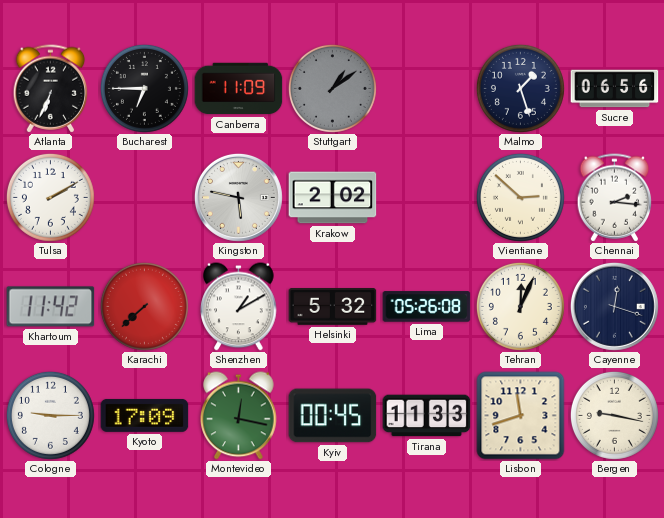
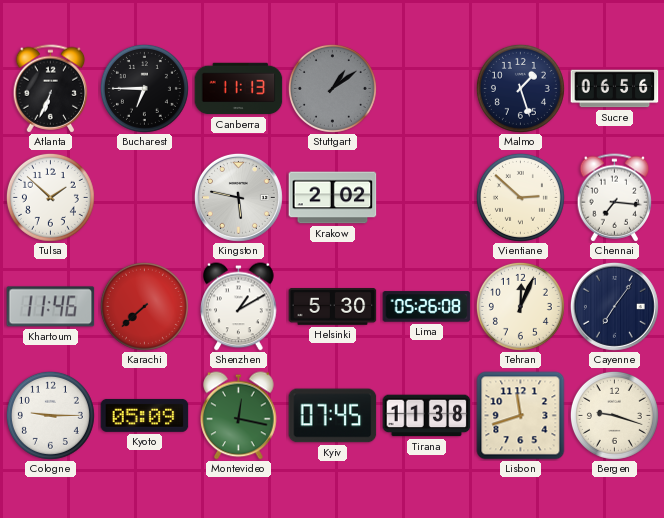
Canberra: 11:09 -> 11:13 (239, 89)
Tulsa: 2:10 -> 1:52 (50, 197)
Chennai: 2:16 -> 7:16 (615, 198)
Khartoum: 11:42 -> 11:46 (51, 307)
Helsinki: 5:32 -> 5:30 (333, 307)
Cayenne: 12:18 -> 7:06 (614, 306)
Kyoto: 17:09 -> 05:09 (145, 415)
Kyiv: 00:45 -> 07:45 (333, 416)
Tirana: 11:33 -> 11:38 (427, 416)
Bergen: 9:17 -> 9:18 (614, 415)
